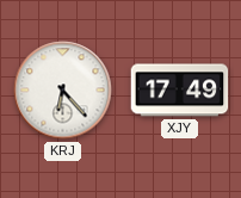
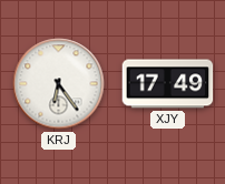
KRJ: 6:23 -> 6:24 (59, 84)
